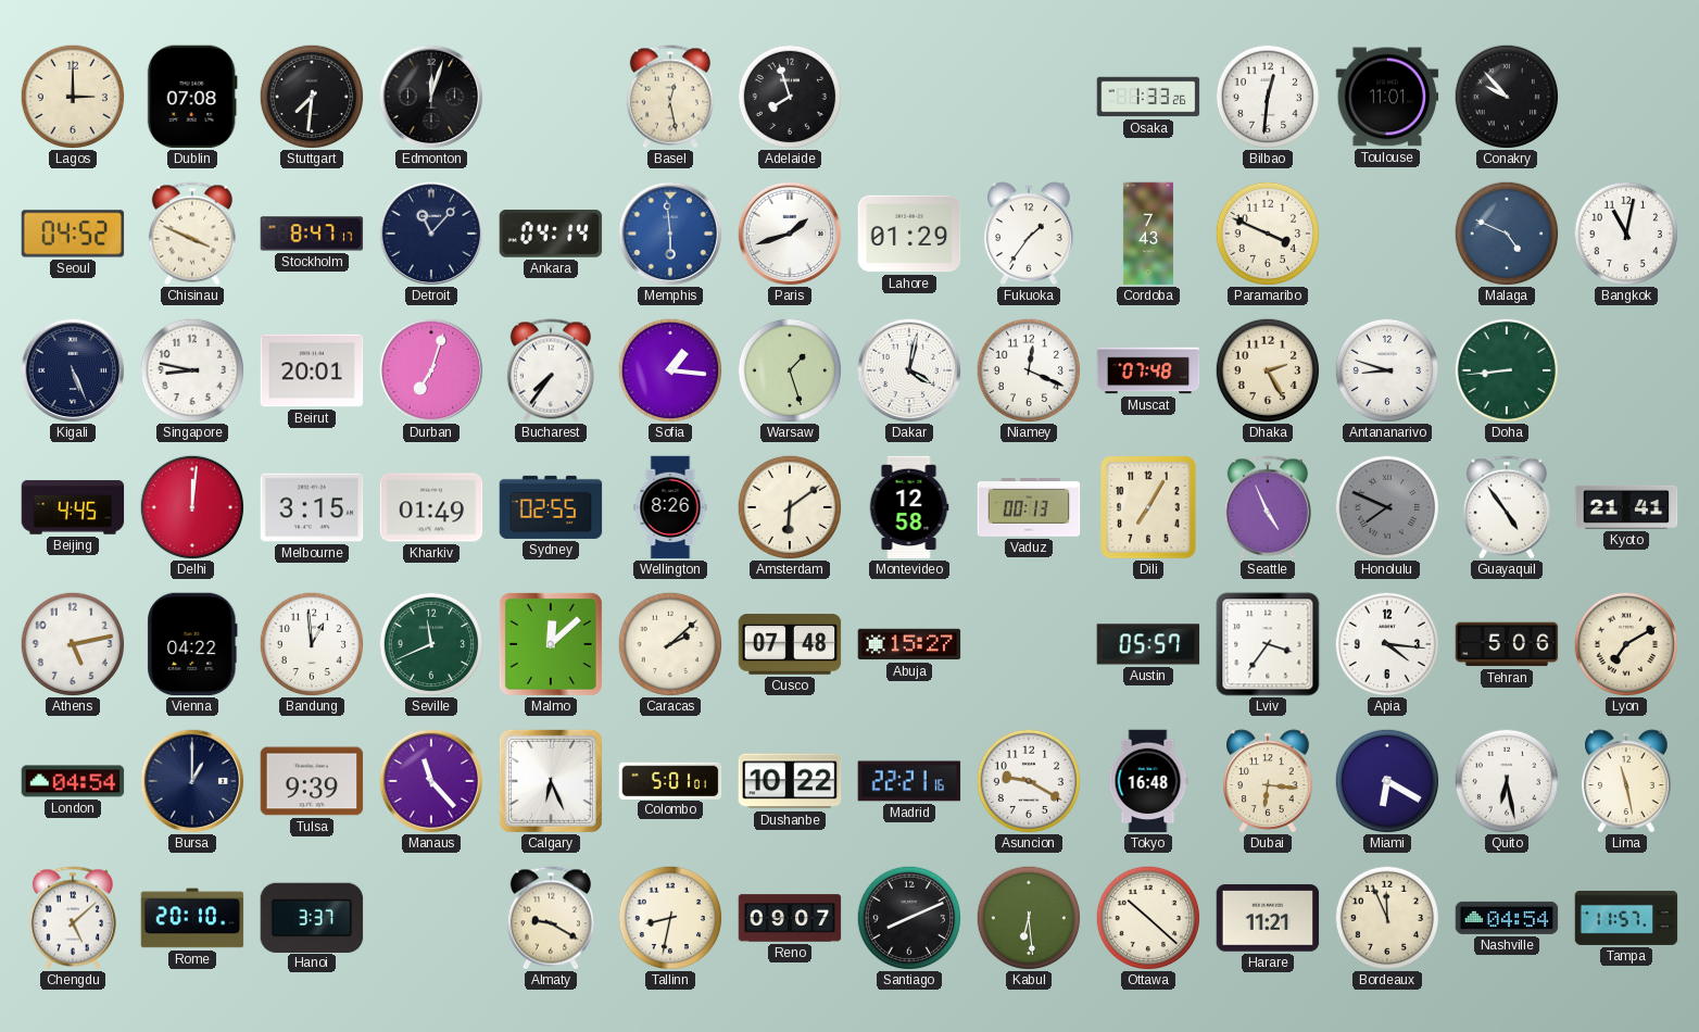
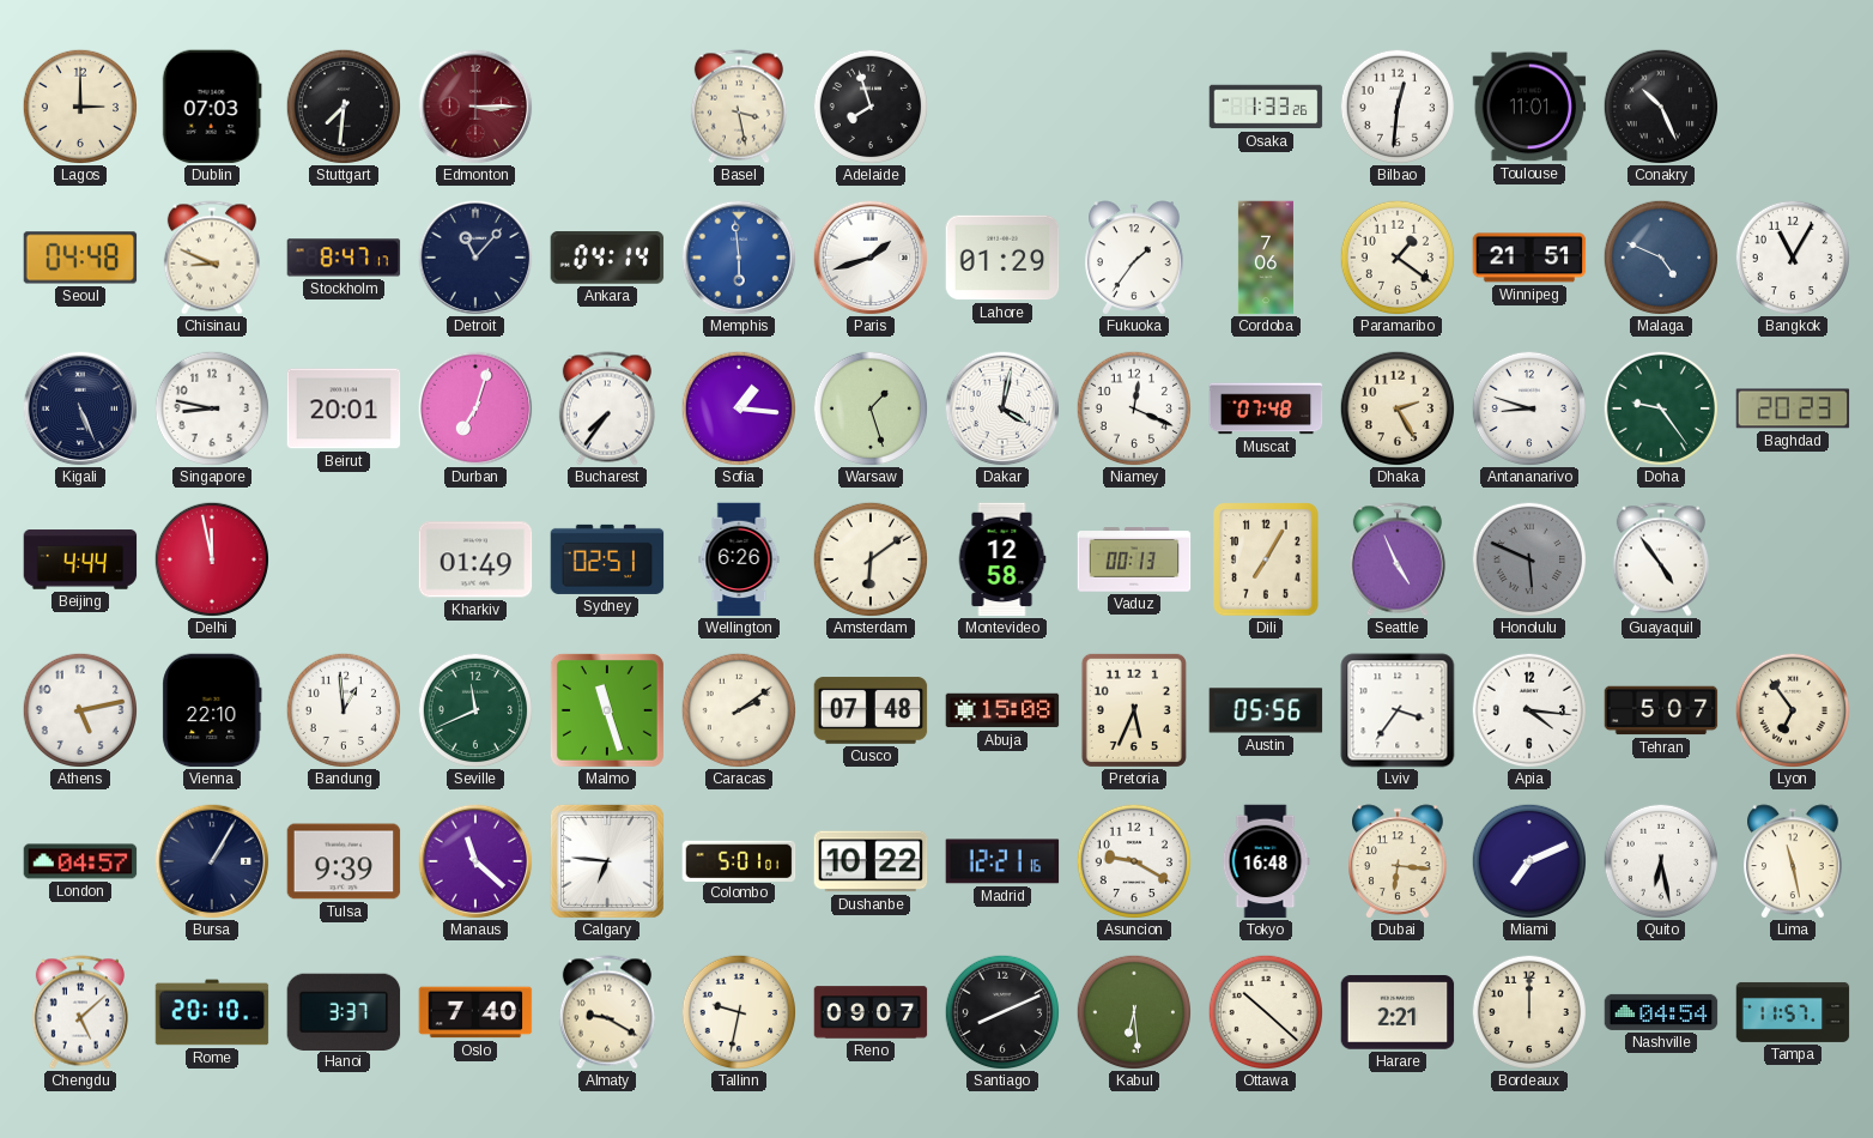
Dublin: 07:08 -> 07:03 (212, 107)
Edmonton: 12:03 -> 3:15 (475, 107)
Edmonton dial: black -> burgundy (475, 107)
Basel: 12:28 -> 3:28 (739, 107)
Conakry: 9:53 -> 10:26 (1660, 105)
Seoul: 04:52 -> 04:48 (80, 258)
Chisinau: 3:49 -> 8:49 (212, 258)
Cordoba: 7:43 -> 7:06 (1266, 258)
Paramaribo: 3:49 -> 1:21 (1396, 256)
Winnipeg: none -> 21:51 (1529, 258)
Bangkok: 11:02 -> 11:05 (1792, 256)
Doha: 8:44 -> 9:24 (1660, 407)
Baghdad: none -> 20:23 (1793, 408)
Beijing: 4:45 -> 4:44 (80, 559)
Delhi: 12:01 -> 11:58 (211, 558)
Melbourne: 3:15 -> none (312, 507)
Sydney: 02:55 -> 02:51 (607, 559)
Wellington: 8:26 -> 6:26 (739, 559)
Honolulu: 7:49 -> 5:49 (1528, 558)
Kyoto: 21:41 -> none (1626, 507)
Vienna: 04:22 -> 22:10 (212, 710)
Malmo: 12:08 -> 11:27 (607, 710)
Caracas: 2:08 -> 2:09 (738, 709)
Abuja: 15:27 -> 15:08 (1002, 710)
Pretoria: none -> 5:34 (1134, 710)
Austin: 05:57 -> 05:56 (1266, 710)
Tehran: 5:06 -> 5:07 (1661, 710)
Lyon: 7:10 -> 6:54 (1792, 709)
London: 04:54 -> 04:57 (80, 861)
Bursa: 1:00 -> 1:05 (212, 861)
Manaus: 11:23 -> 11:22 (475, 861)
Calgary: 6:26 -> 6:46 (607, 861)
Madrid: 22:21 -> 12:21 (1002, 861)
Miami: 6:20 -> 7:11 (1528, 860)
Oslo: none -> 7:40 (475, 1012)
Tallinn: 8:32 -> 9:32 (738, 1011)
Harare: 11:21 -> 2:21 (1398, 1012)
Bordeaux: 11:56 -> 12:00 (1528, 1011)
